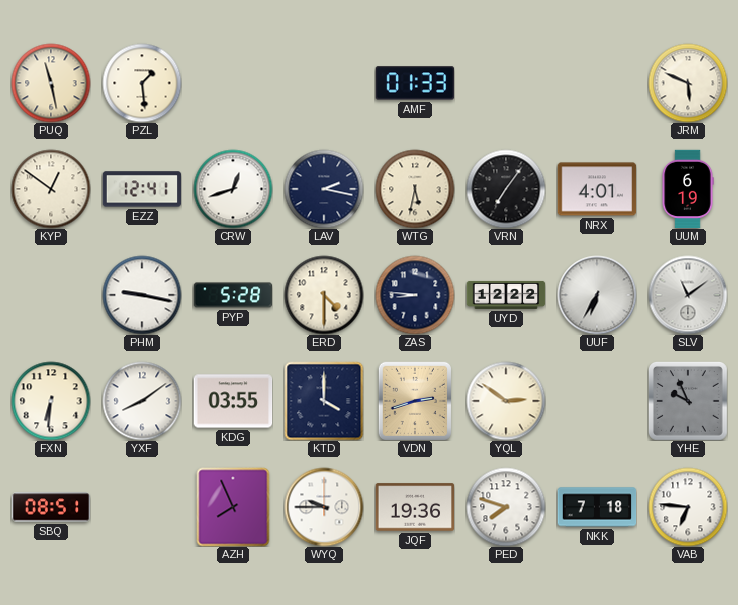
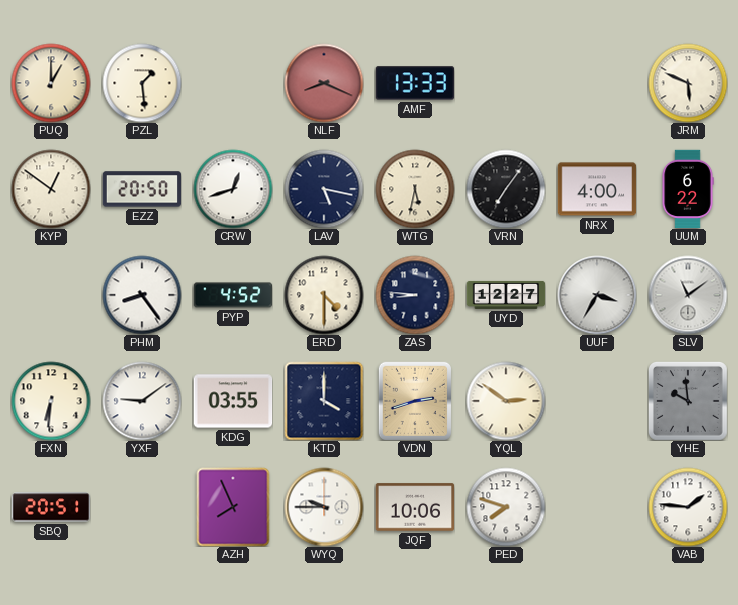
PUQ: 11:28 -> 1:00 (51, 83)
NLF: none -> 8:19 (324, 83)
AMF: 01:33 -> 13:33 (415, 83)
EZZ: 12:41 -> 20:50 (142, 189)
LAV: 2:17 -> 5:17 (324, 189)
NRX: 4:01 -> 4:00 (597, 189)
UUM: 6:19 -> 6:22 (688, 189)
PHM: 9:17 -> 8:24 (142, 295)
PYP: 5:28 -> 4:52 (233, 295)
UYD: 12:22 -> 12:27 (506, 295)
UUF: 6:35 -> 3:35 (597, 295)
YXF: 8:09 -> 9:09 (142, 401)
YHE: 9:56 -> 9:59 (688, 401)
SBQ: 08:51 -> 20:51 (51, 507)
JQF: 19:36 -> 10:06 (415, 507)
NKK: 7:18 -> none (597, 507)
VAB: 6:46 -> 1:46 (688, 507)
